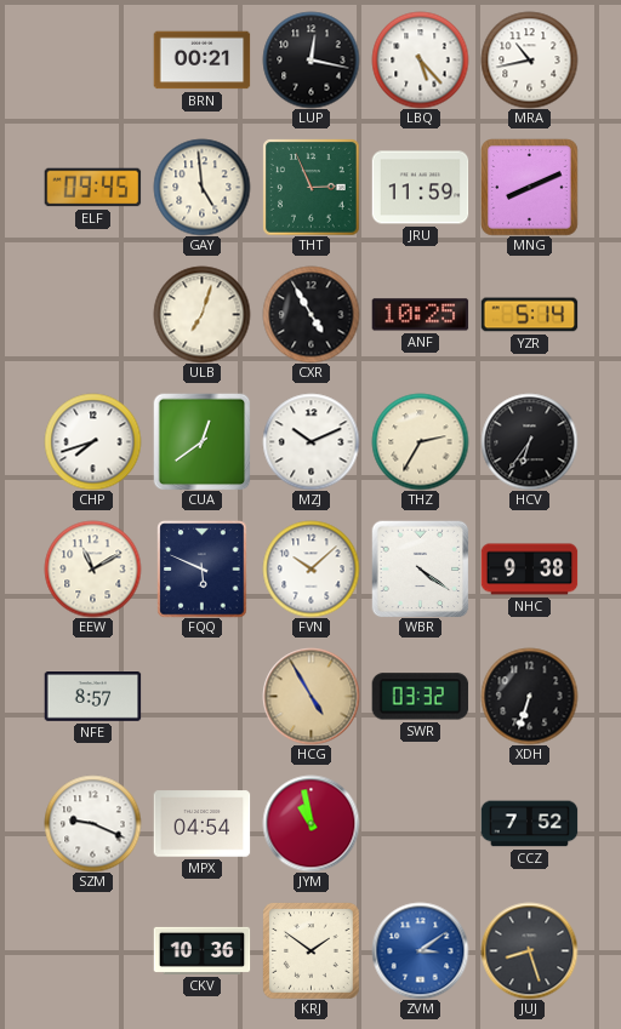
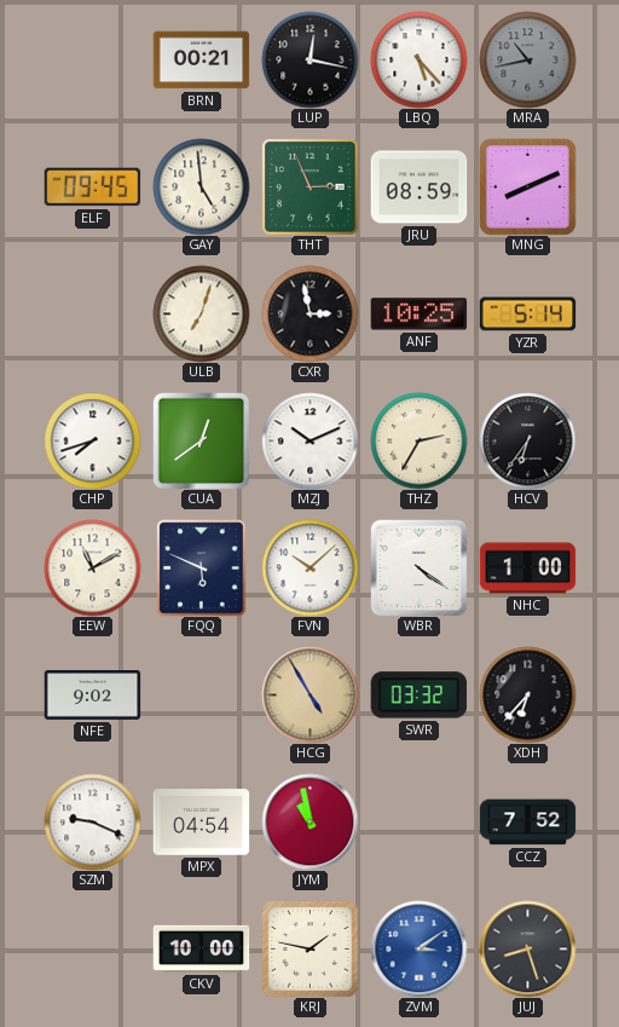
MRA dial: white -> grey (527, 59)
JRU: 11:59 -> 08:59 (418, 187)
CXR: 4:55 -> 2:58 (309, 313)
NHC: 9:38 -> 1:00 (527, 569)
NFE: 8:57 -> 9:02 (92, 696)
XDH: 6:33 -> 6:37 (527, 694)
CKV: 10:36 -> 10:00 (201, 948)
KRJ: 1:51 -> 1:47 (311, 950)
